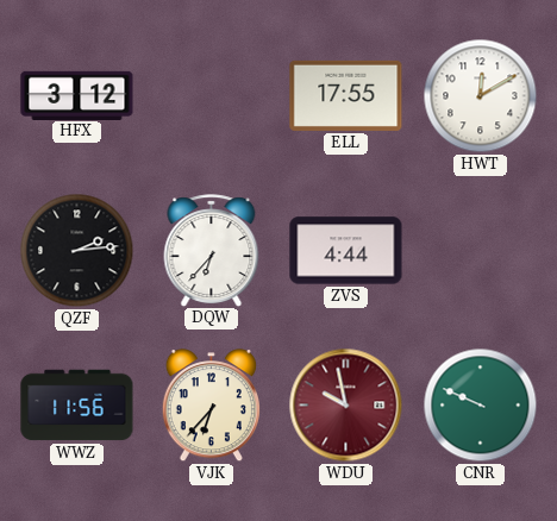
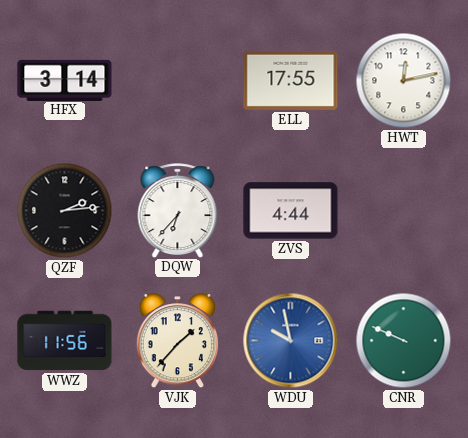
HFX: 3:12 -> 3:14 (65, 80)
HWT: 12:10 -> 12:13 (404, 81)
VJK: 6:37 -> 1:37 (177, 341)
WDU dial: burgundy -> blue (291, 341)
